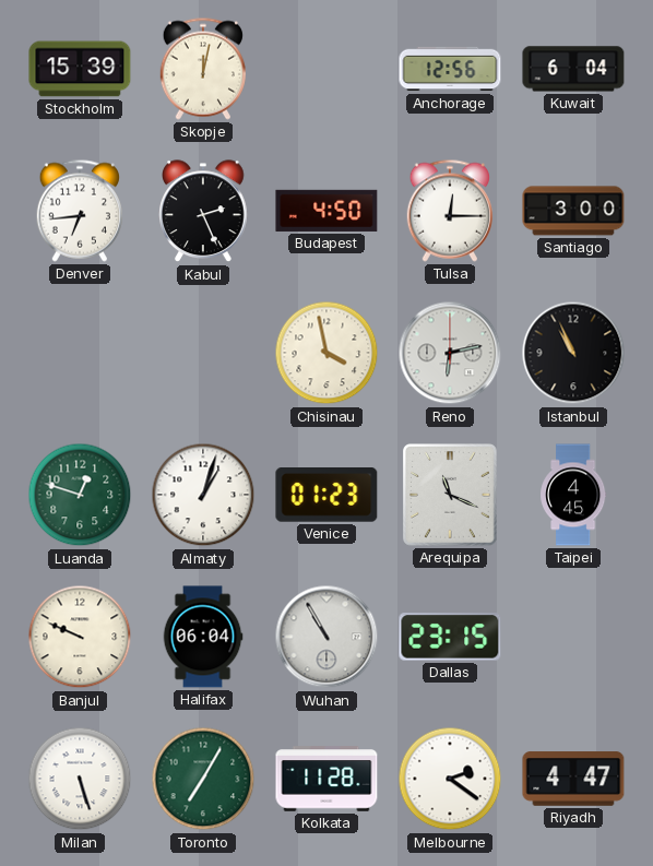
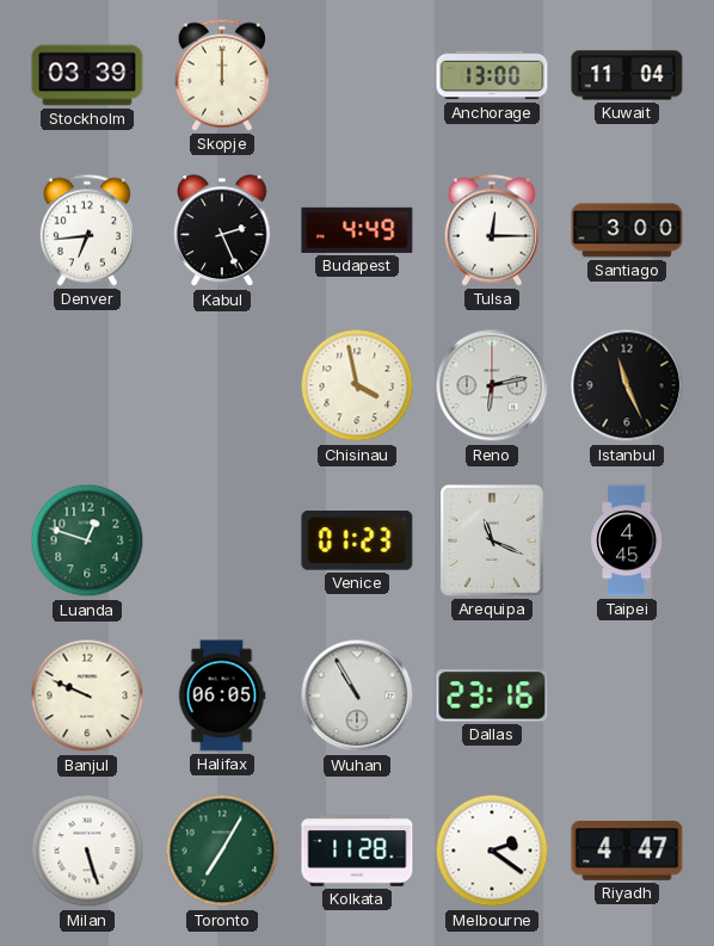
Stockholm: 15:39 -> 03:39 (87, 75)
Skopje: 12:02 -> 12:00 (222, 75)
Anchorage: 12:56 -> 13:00 (492, 75)
Kuwait: 6:04 -> 11:04 (627, 75)
Budapest: 4:50 -> 4:49 (357, 230)
Istanbul: 10:56 -> 11:26 (627, 385)
Almaty: 1:03 -> none (203, 495)
Halifax: 06:04 -> 06:05 (222, 695)
Dallas: 23:15 -> 23:16 (492, 695)
